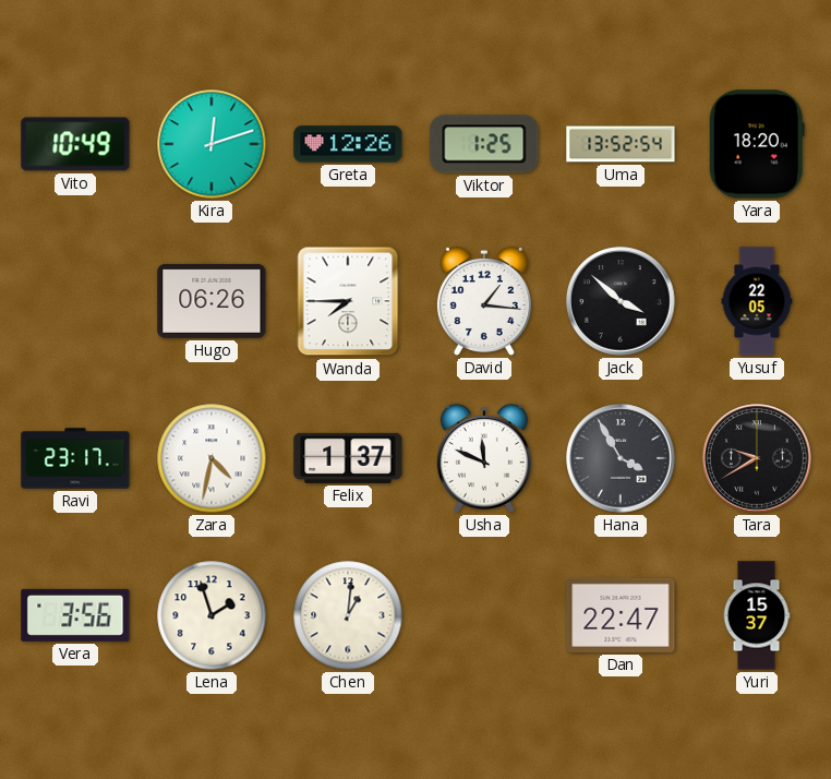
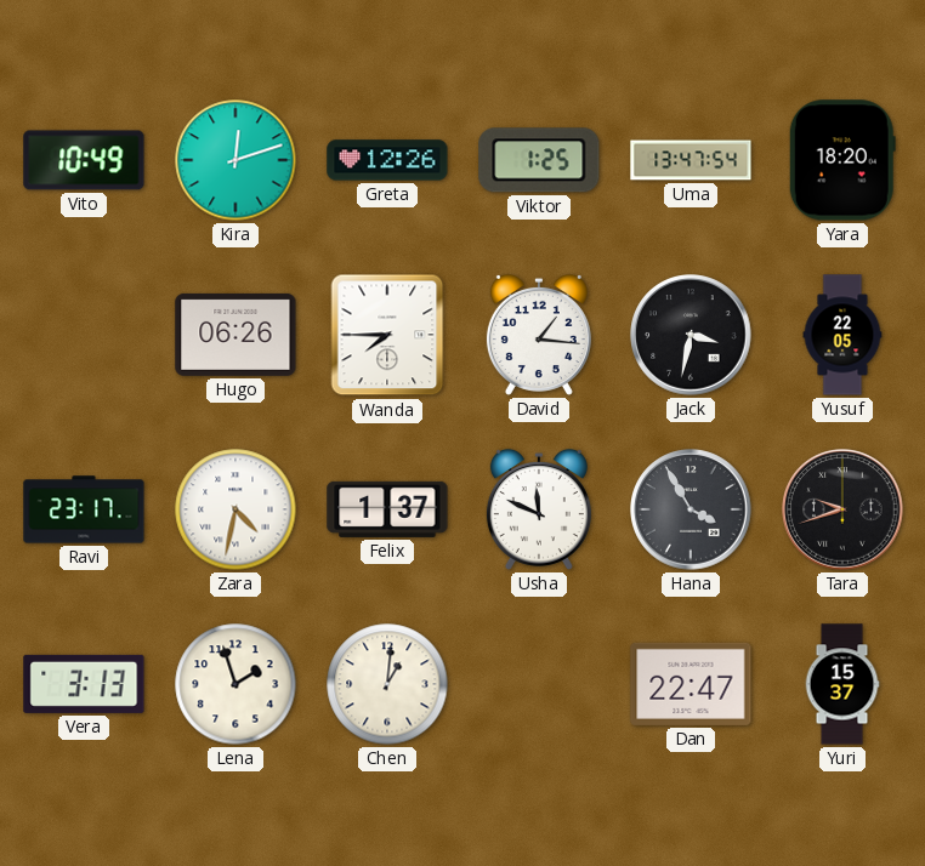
Uma: 13:52 -> 13:47 (691, 160)
Jack: 3:52 -> 3:32 (691, 335)
Tara: 9:40 -> 9:42 (842, 509)
Vera: 3:56 -> 3:13 (84, 684)
